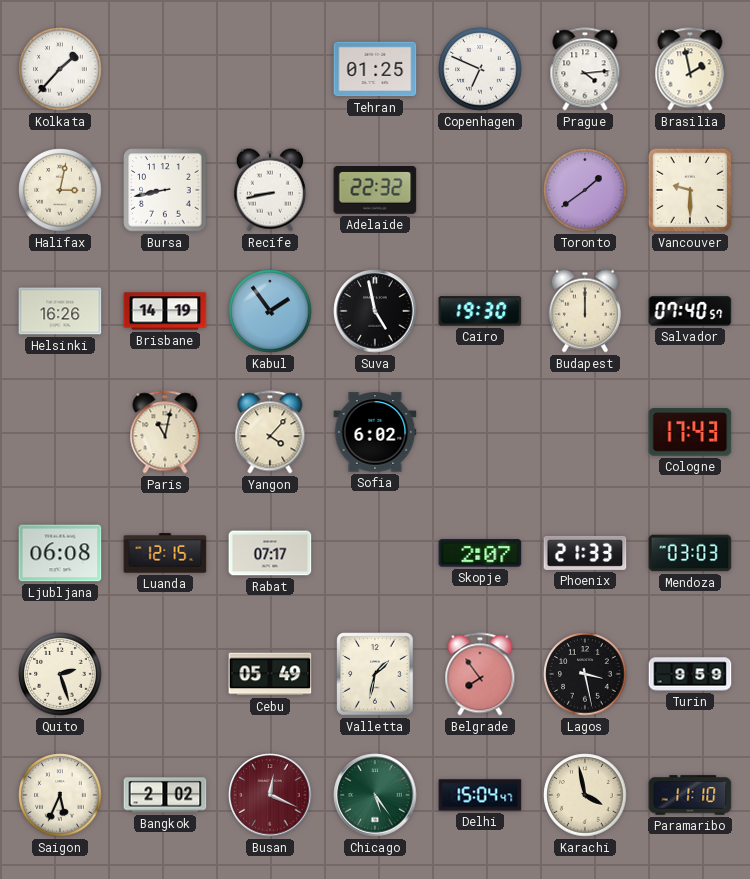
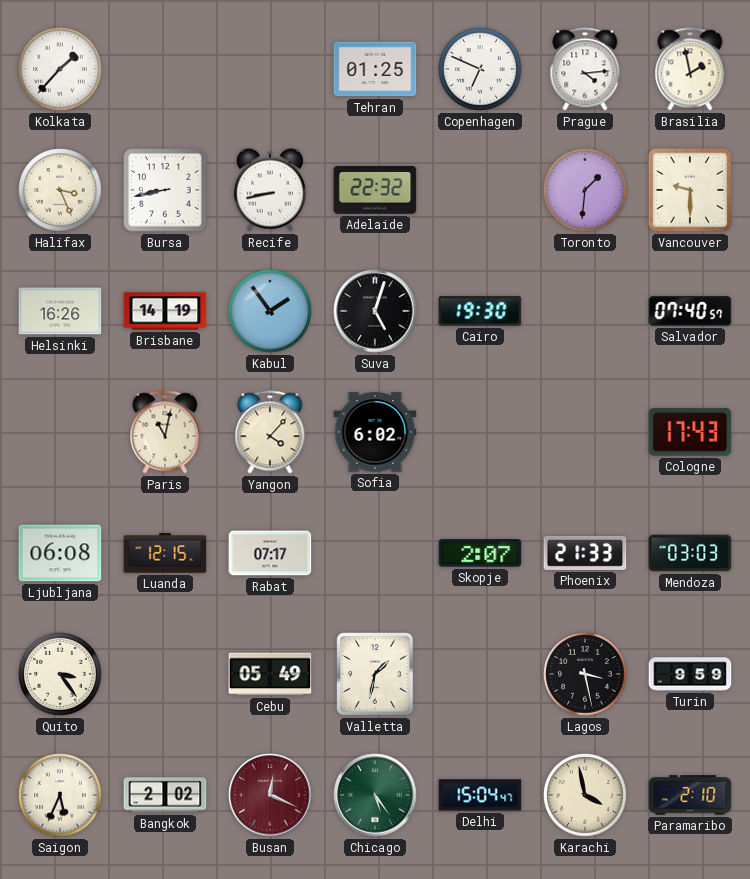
Halifax: 3:02 -> 3:26 (60, 190)
Toronto: 1:39 -> 1:31 (585, 190)
Suva: 4:58 -> 5:03 (375, 311)
Budapest: 12:00 -> none (585, 311)
Quito: 2:27 -> 3:24 (60, 674)
Belgrade: 7:54 -> none (480, 674)
Paramaribo: 11:10 -> 2:10 (690, 795)
